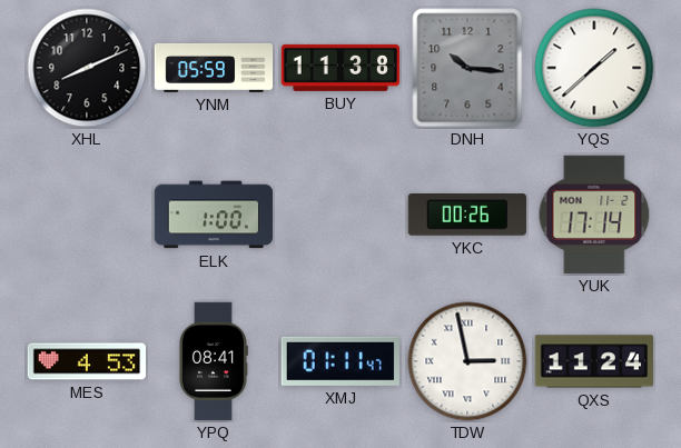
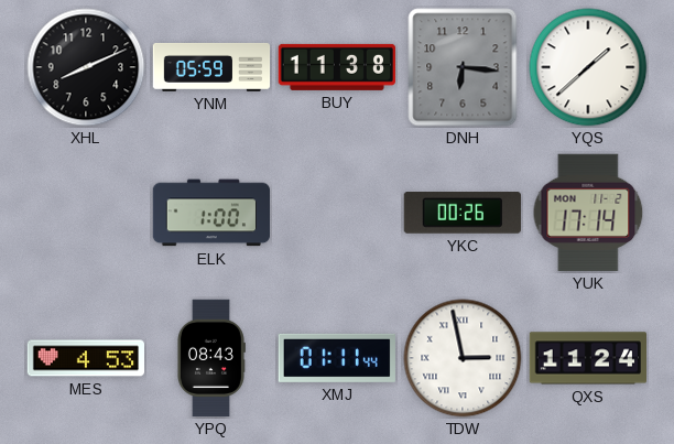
DNH: 10:16 -> 6:16 (463, 67)
YPQ: 08:41 -> 08:43 (210, 358)
XMJ: 01:11:47 -> 01:11:44 (337, 358)
